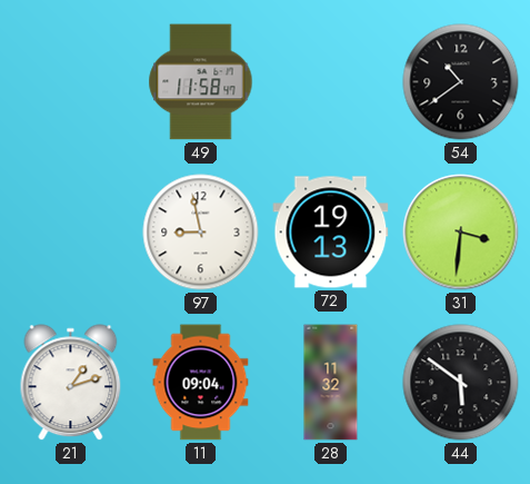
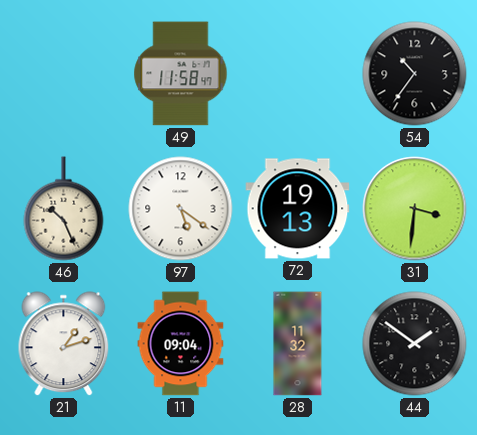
54: 10:39 -> 10:36 (415, 74)
46: none -> 10:26 (64, 209)
97: 8:58 -> 5:21 (181, 209)
44: 5:51 -> 1:51 (415, 344)
